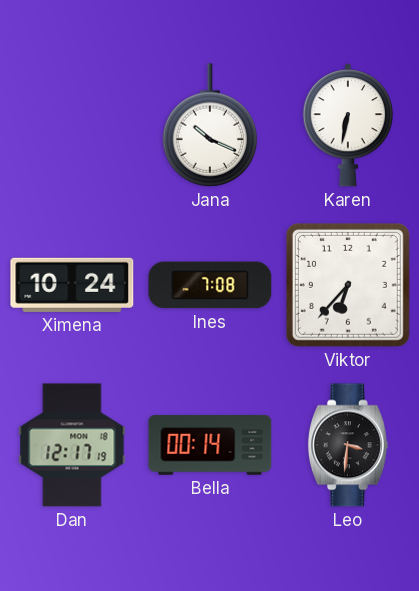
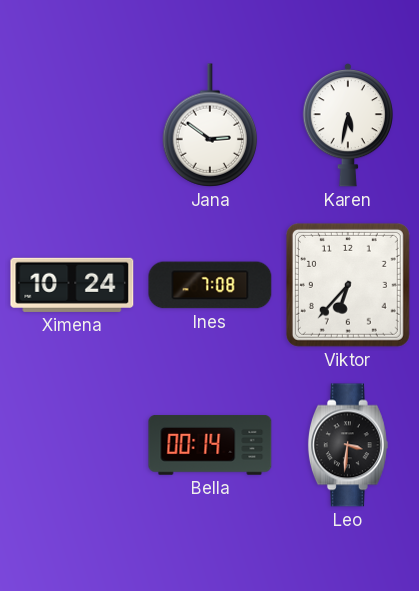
Jana: 10:19 -> 2:51 (210, 125)
Karen: 6:32 -> 5:32 (347, 126)
Dan: 12:17 -> none (72, 445)
